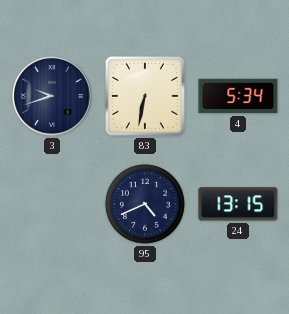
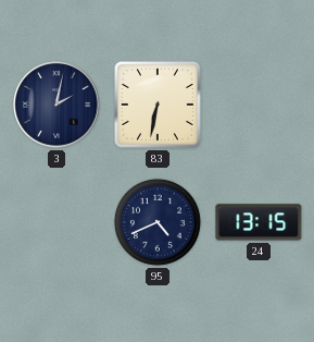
3: 9:42 -> 2:02 (56, 105)
4: 5:34 -> none (238, 96)
